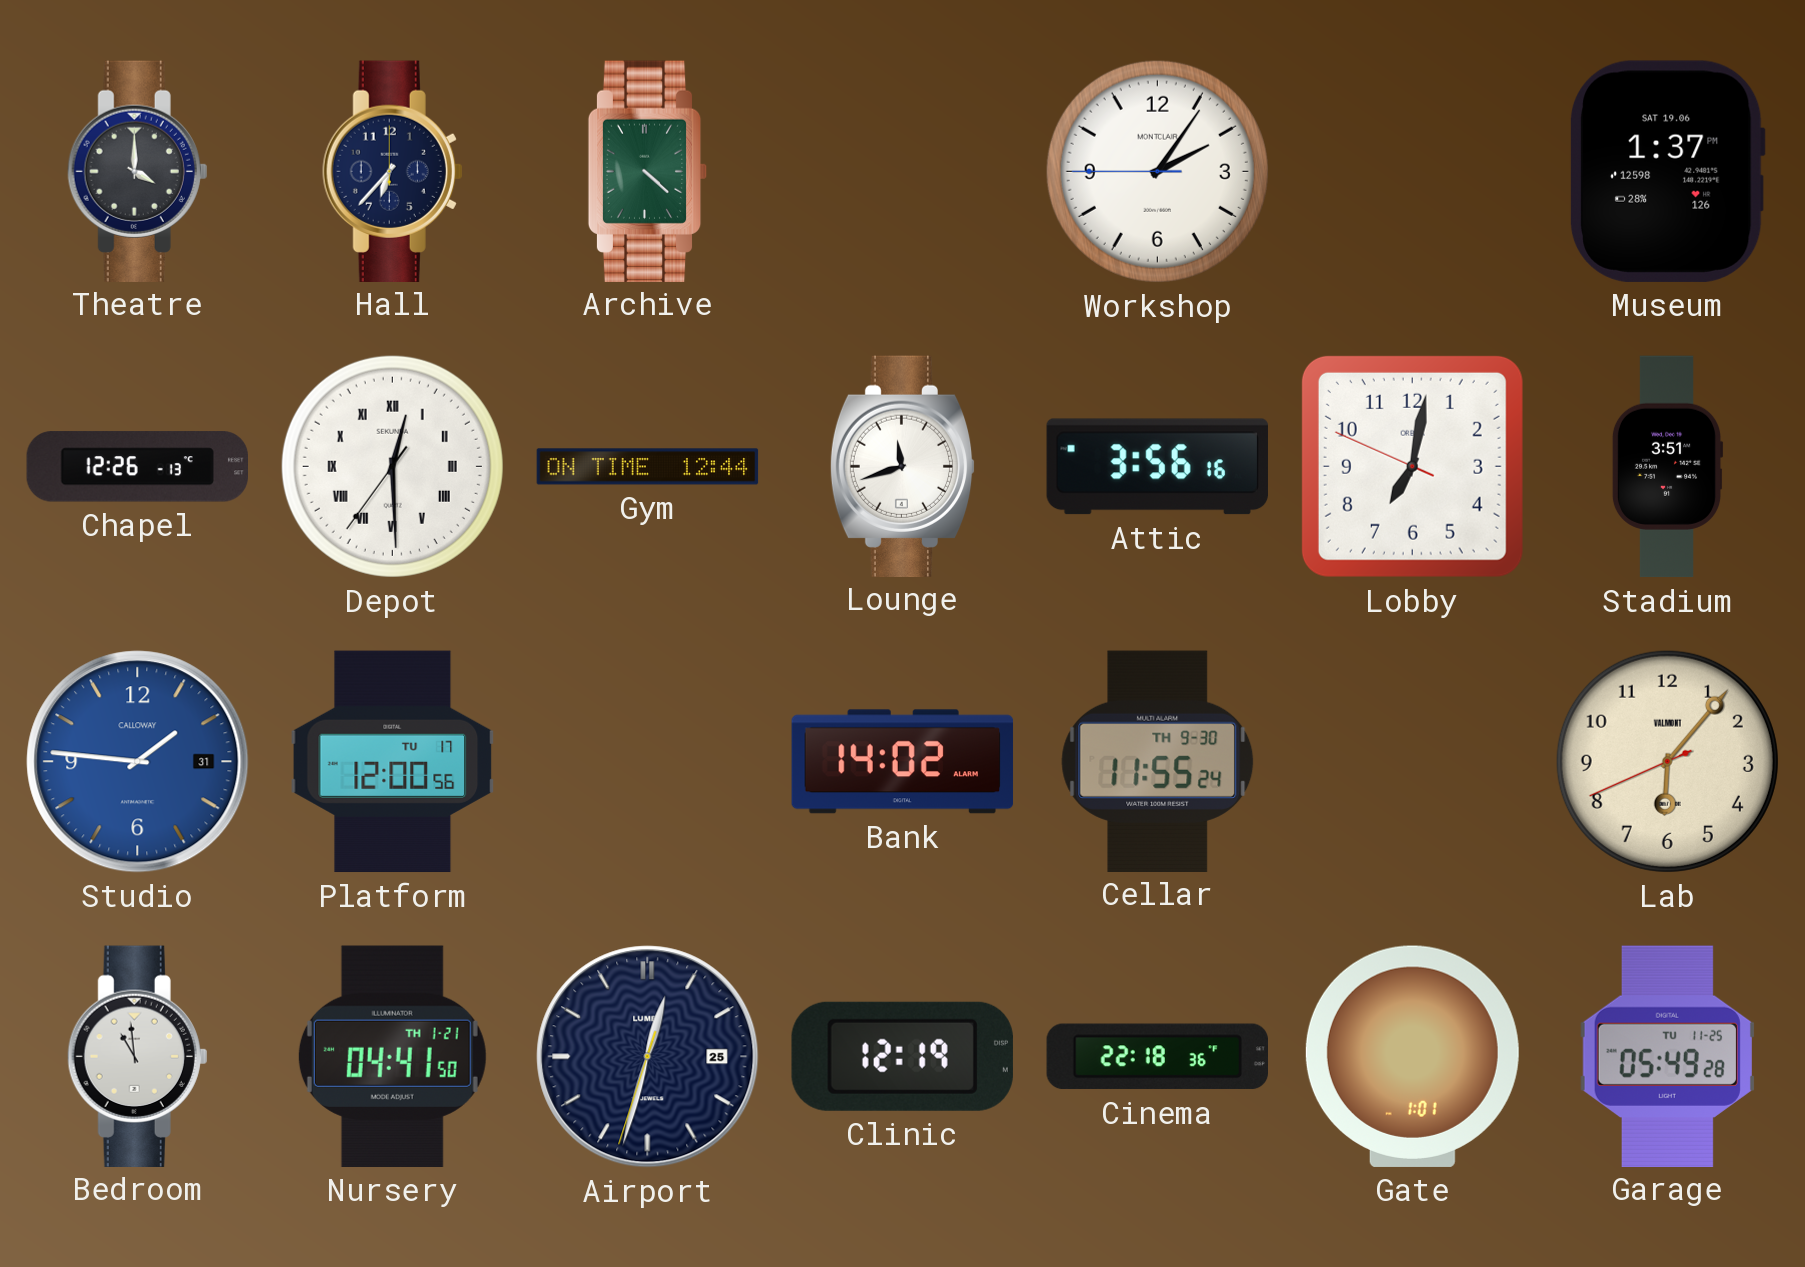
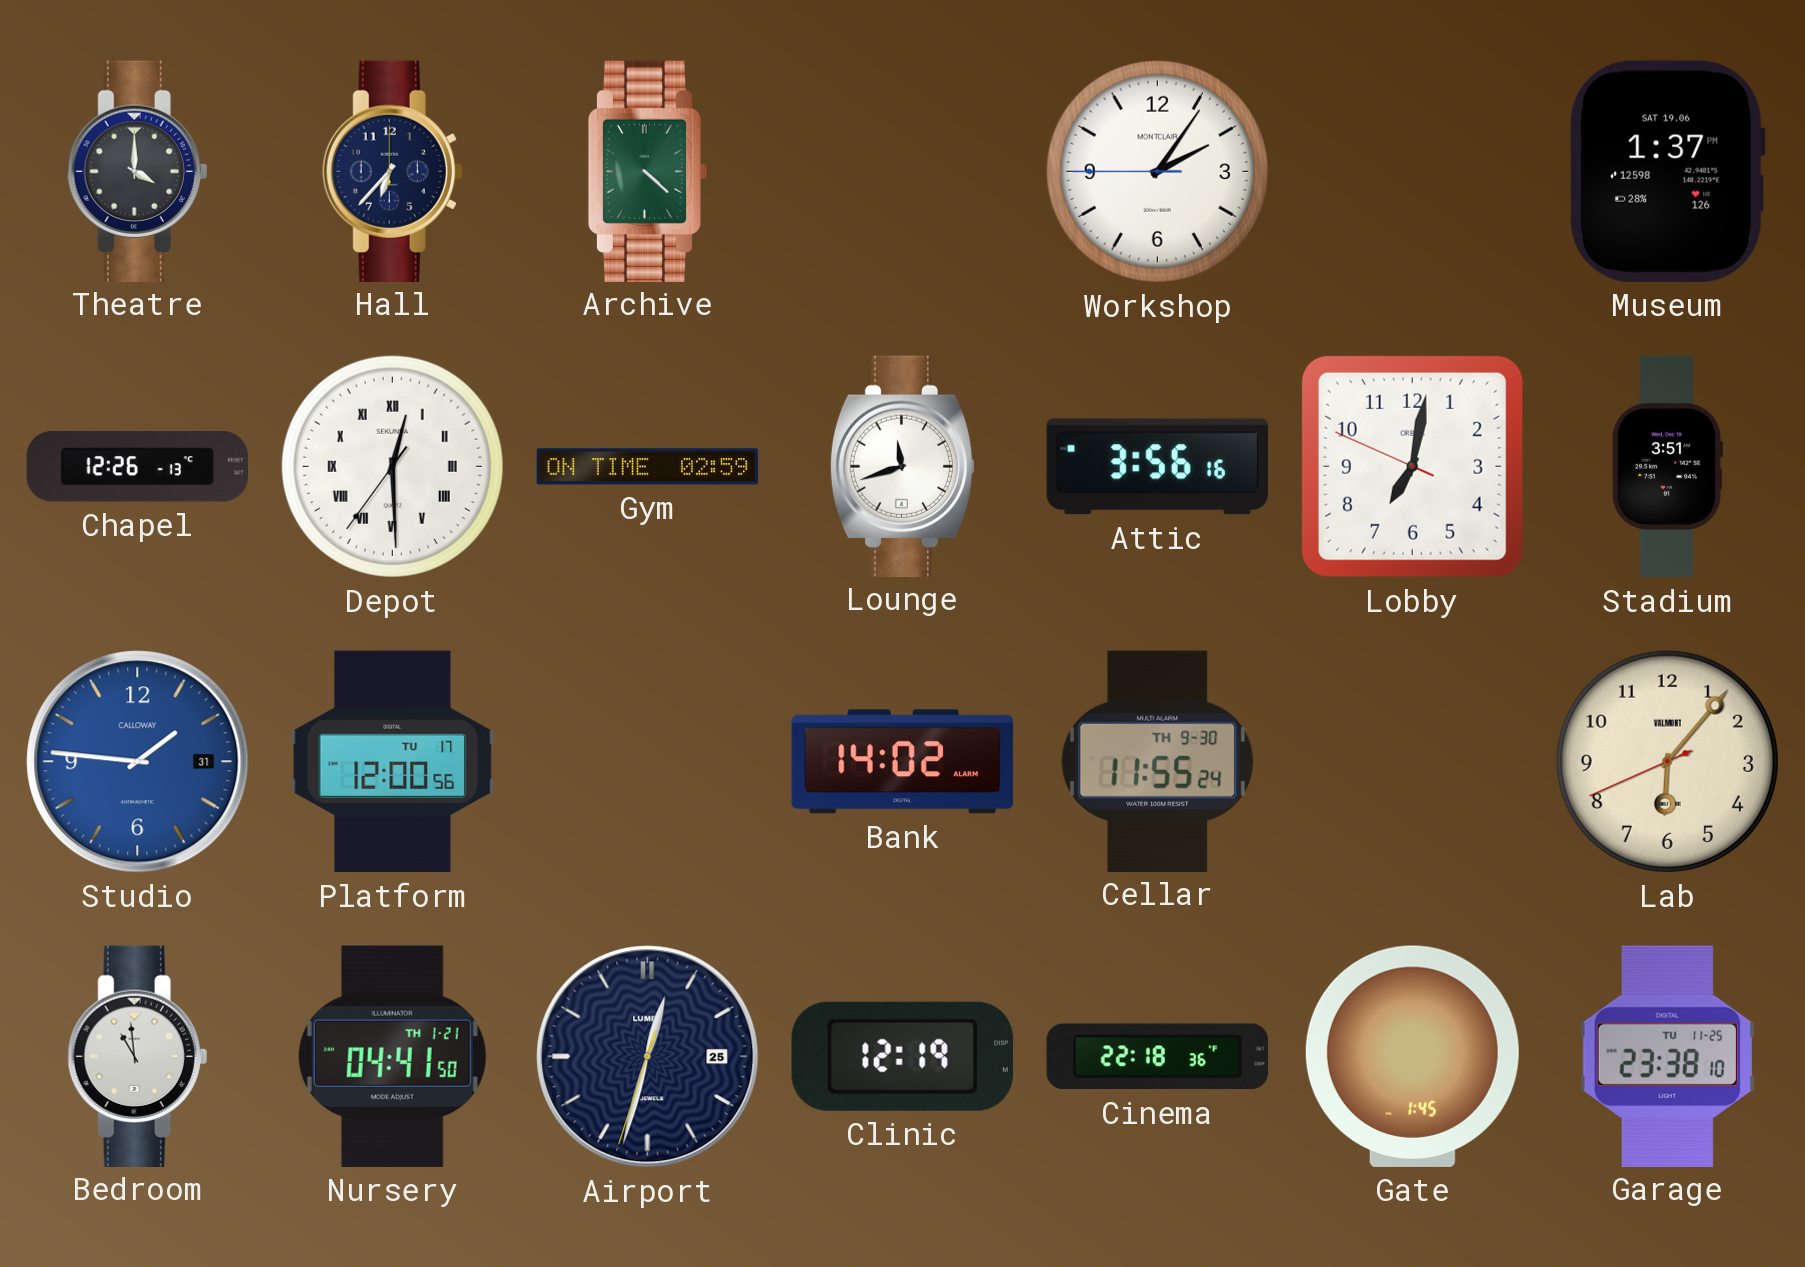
Gym: 12:44 -> 02:59 (648, 467)
Gate: 1:01 -> 1:45 (1412, 1056)
Garage: 05:49 -> 23:38 (1667, 1056)
